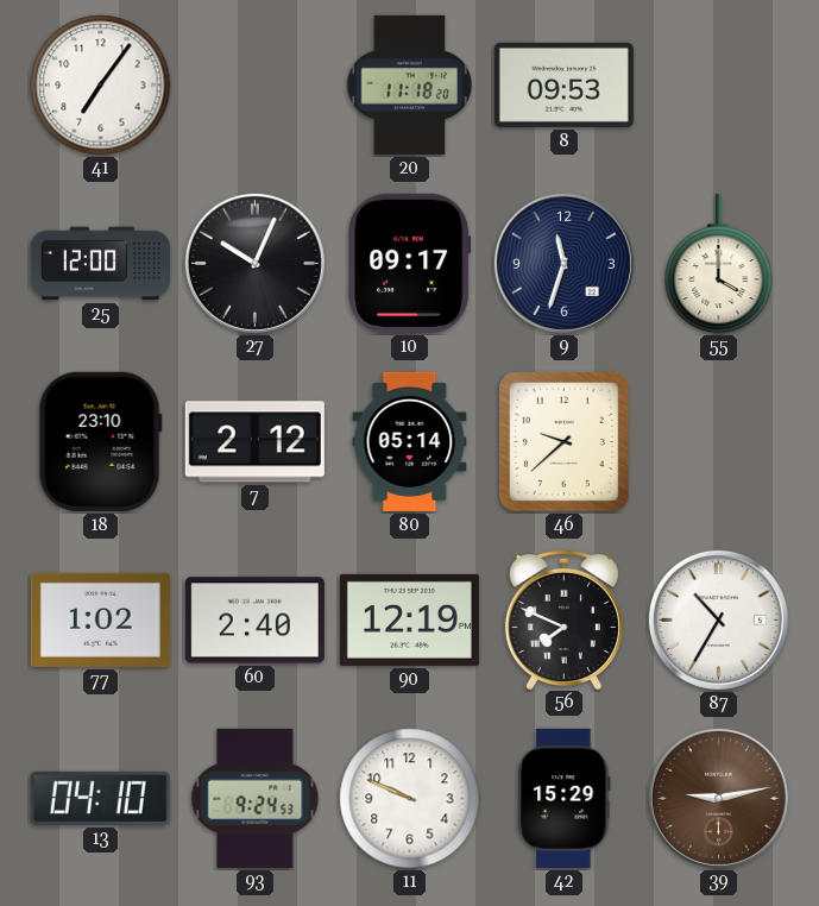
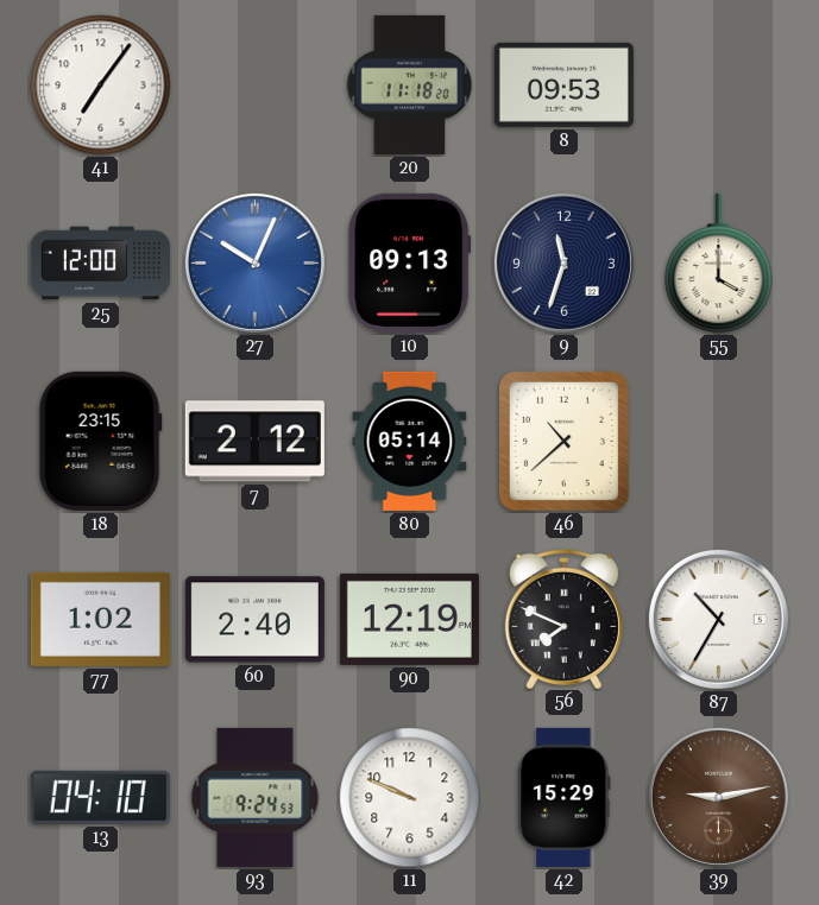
27 dial: black -> blue (254, 262)
10: 09:17 -> 09:13 (410, 262)
18: 23:10 -> 23:15 (100, 441)
46: 9:38 -> 10:38 (563, 441)
